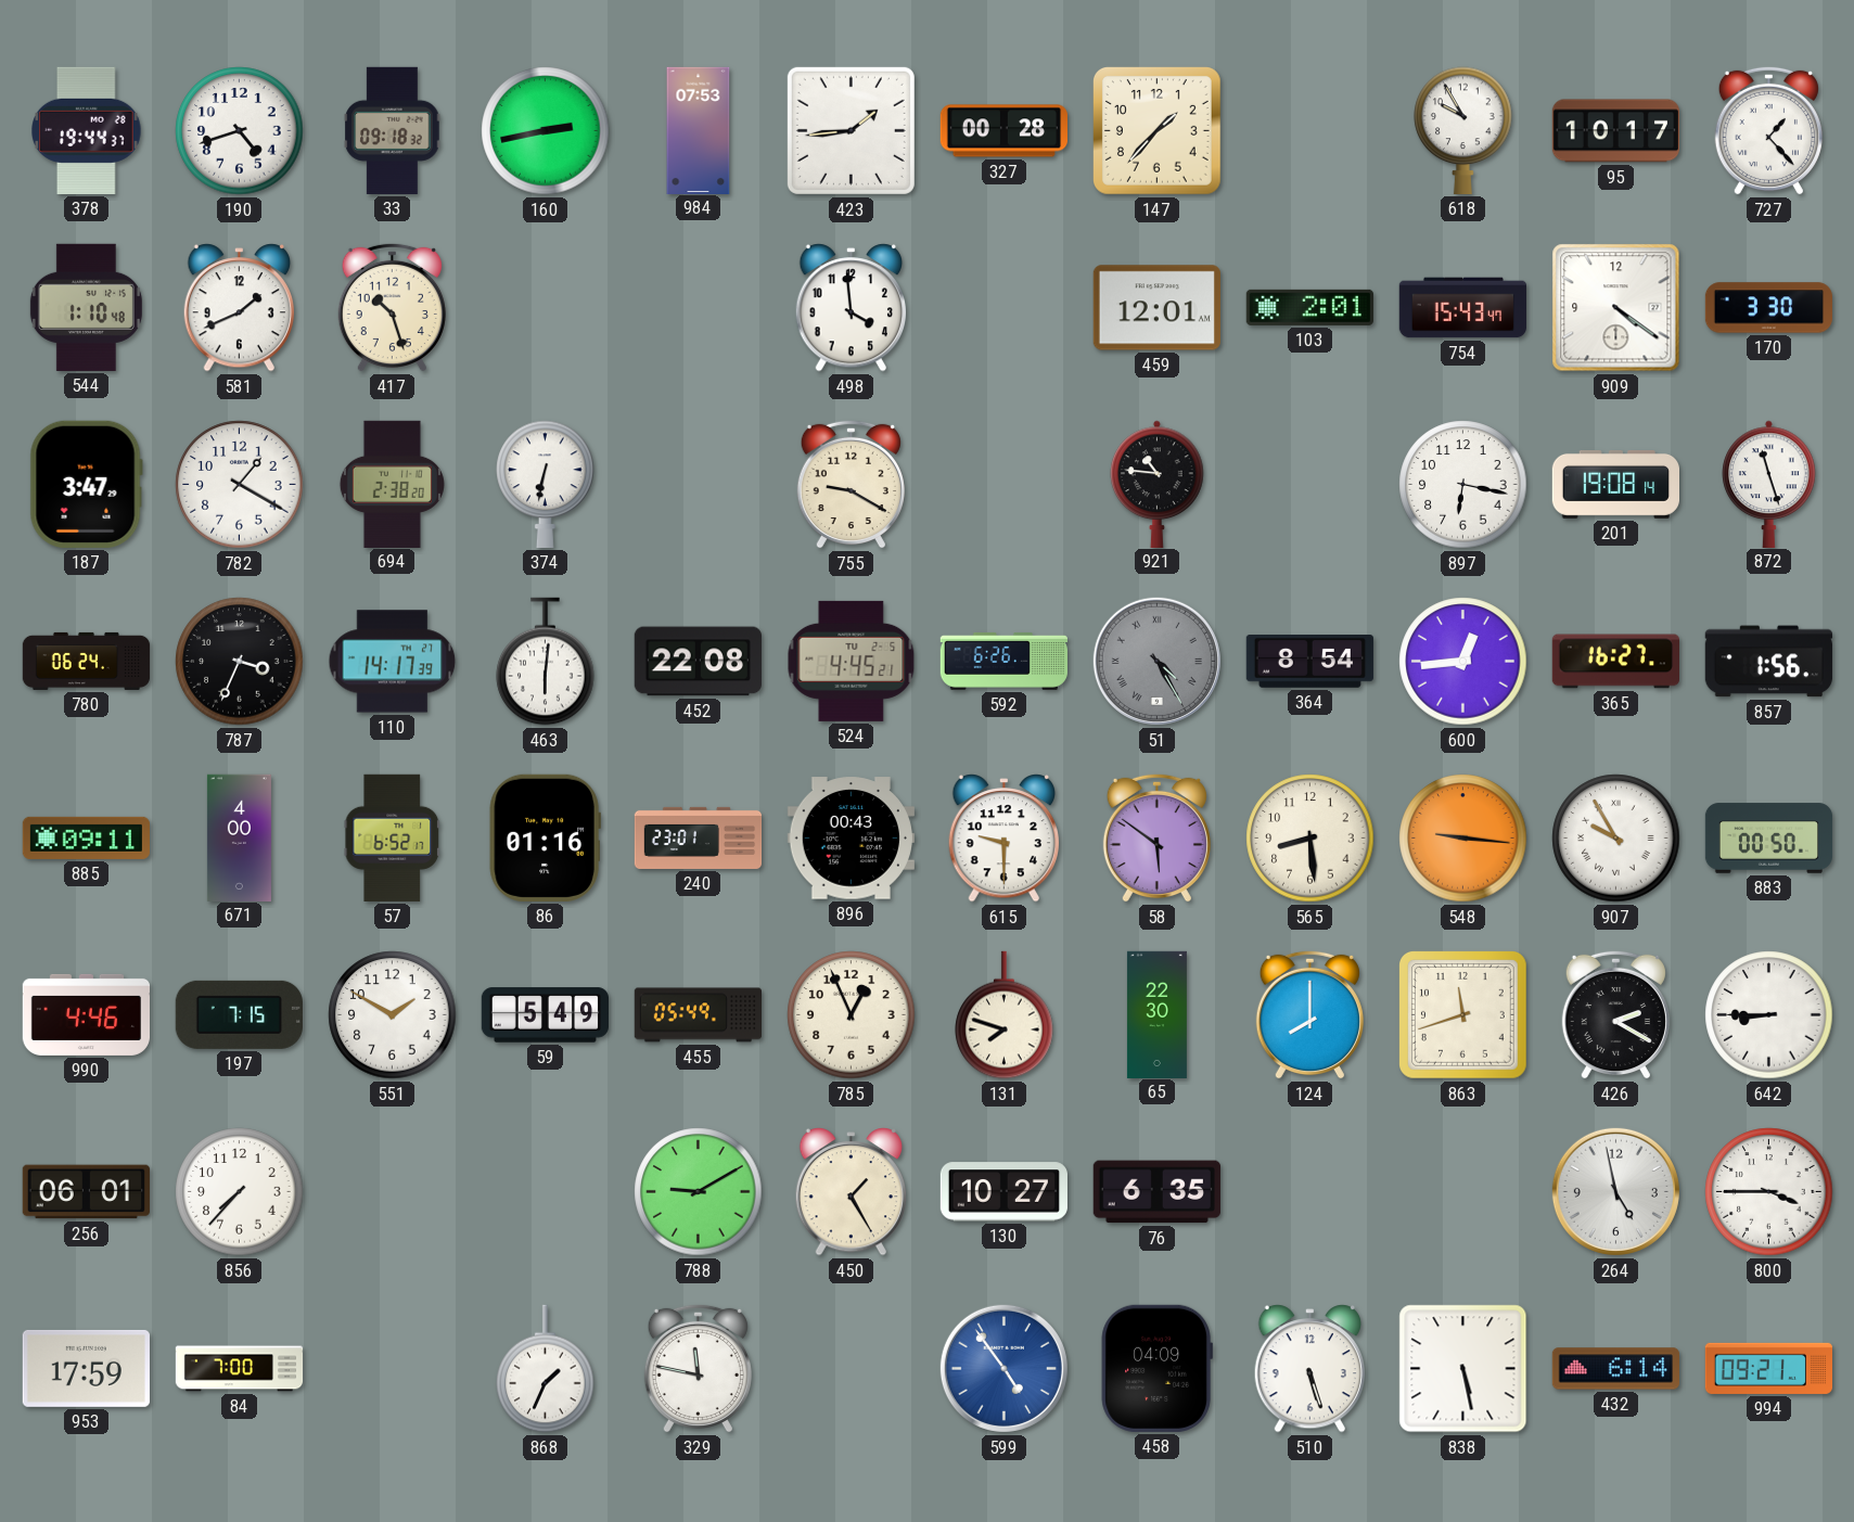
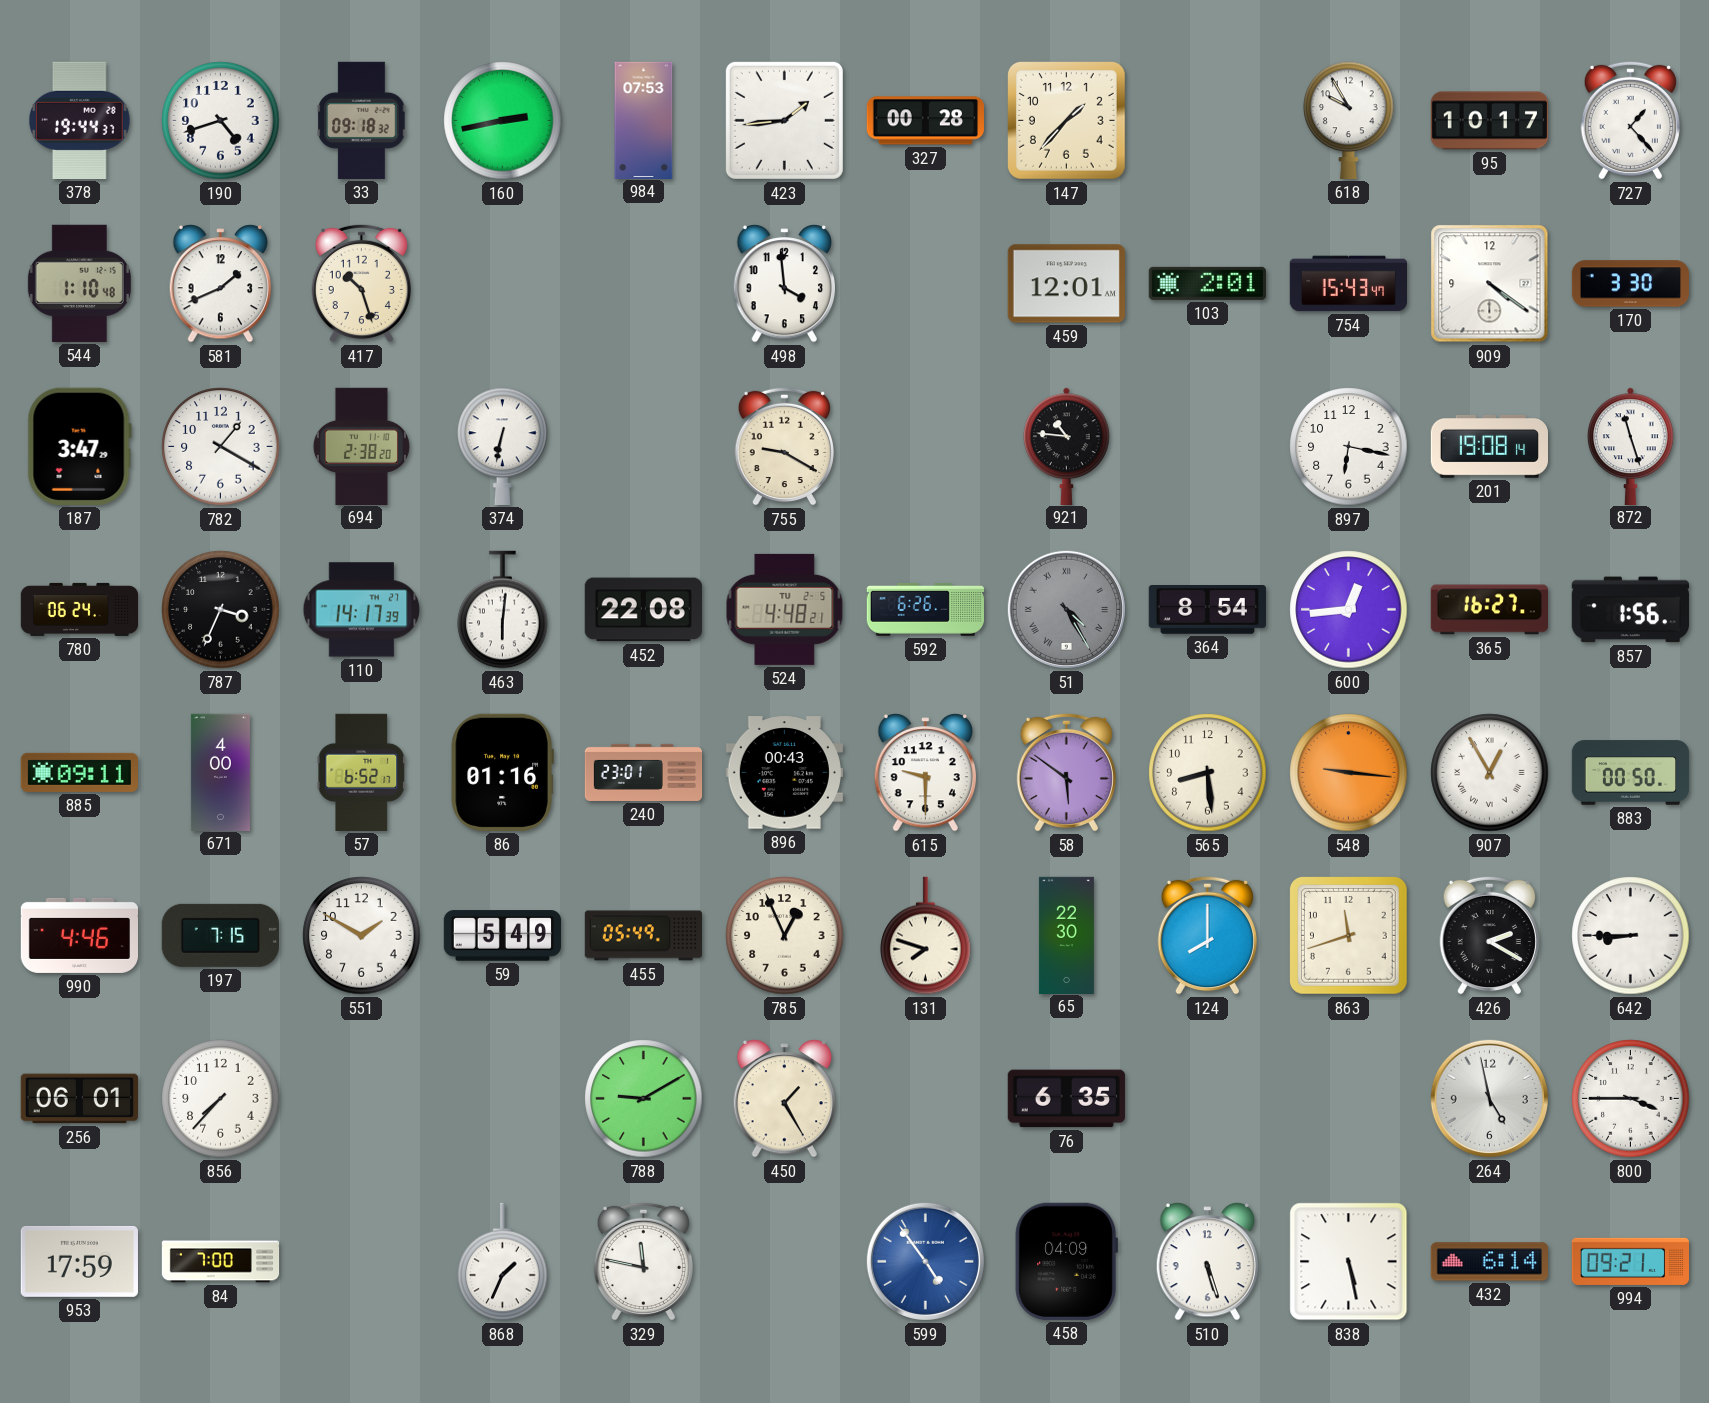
524: 4:45 -> 4:48 (785, 609)
907: 9:55 -> 12:55 (1490, 773)
130: 10:27 -> none (1003, 1192)
